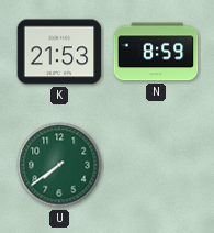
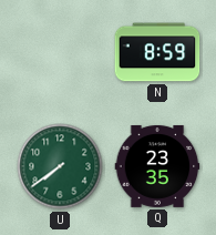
K: 21:53 -> none (59, 52)
Q: none -> 23:35 (157, 166)
